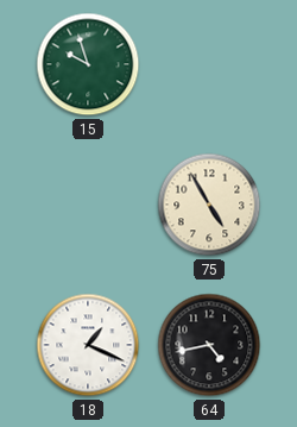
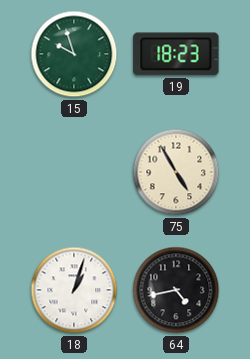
19: none -> 18:23 (176, 54)
18: 1:19 -> 1:03 (74, 290)
